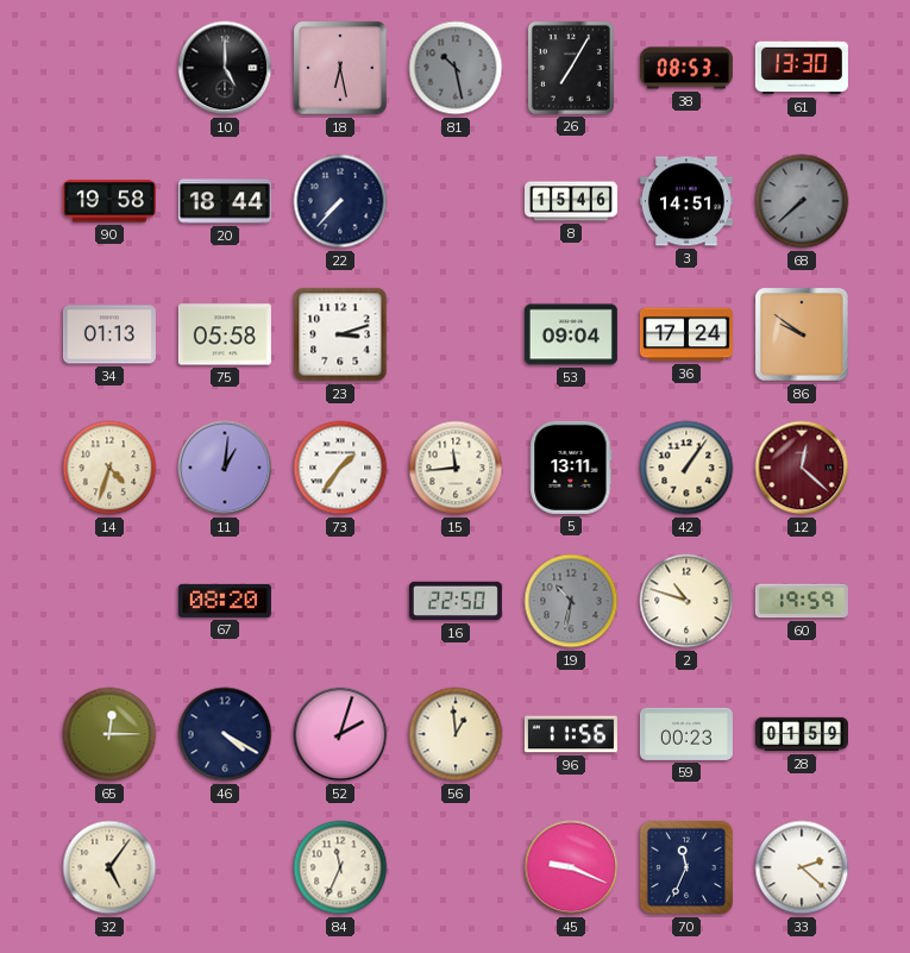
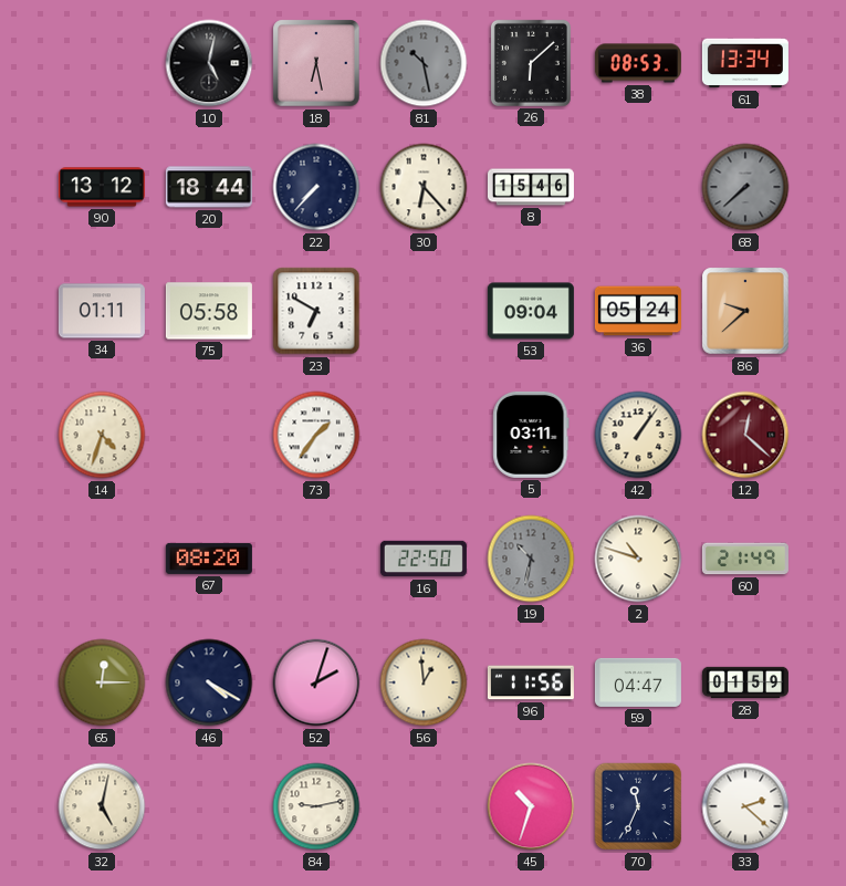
10: 5:00 -> 5:02 (209, 63)
26: 7:05 -> 6:08 (531, 63)
61: 13:30 -> 13:34 (745, 63)
90: 19:58 -> 13:12 (102, 187)
30: none -> 6:23 (424, 187)
3: 14:51 -> none (686, 201)
34: 01:13 -> 01:11 (102, 311)
23: 3:12 -> 6:50 (316, 311)
36: 17:24 -> 05:24 (638, 311)
86: 9:51 -> 9:38 (745, 311)
11: 1:01 -> none (225, 468)
15: 11:44 -> none (456, 468)
5: 13:11 -> 03:11 (531, 435)
60: 19:59 -> 21:49 (745, 559)
59: 00:23 -> 04:47 (638, 682)
32: 5:06 -> 5:02 (102, 806)
84: 11:34 -> 9:13 (316, 806)
45: 9:19 -> 10:33 (531, 806)
